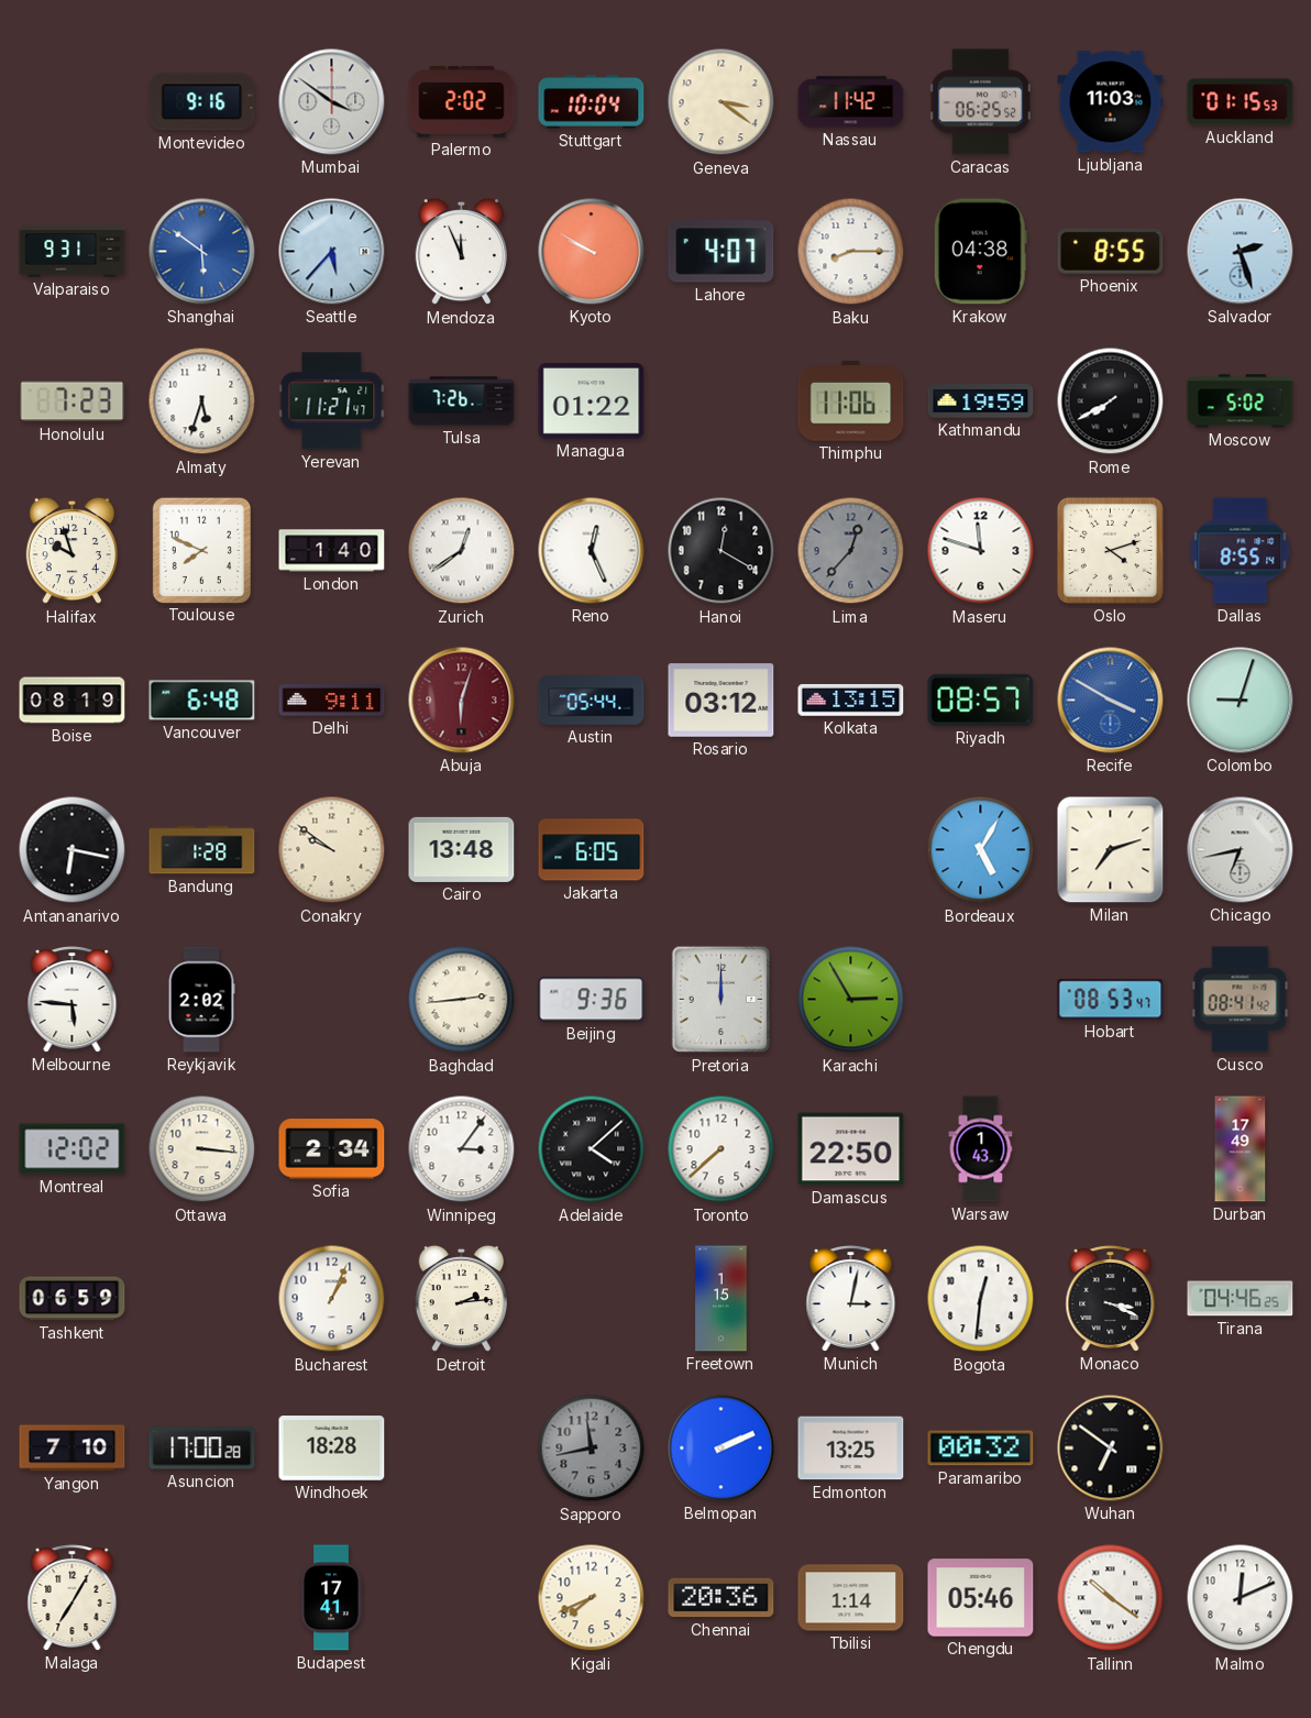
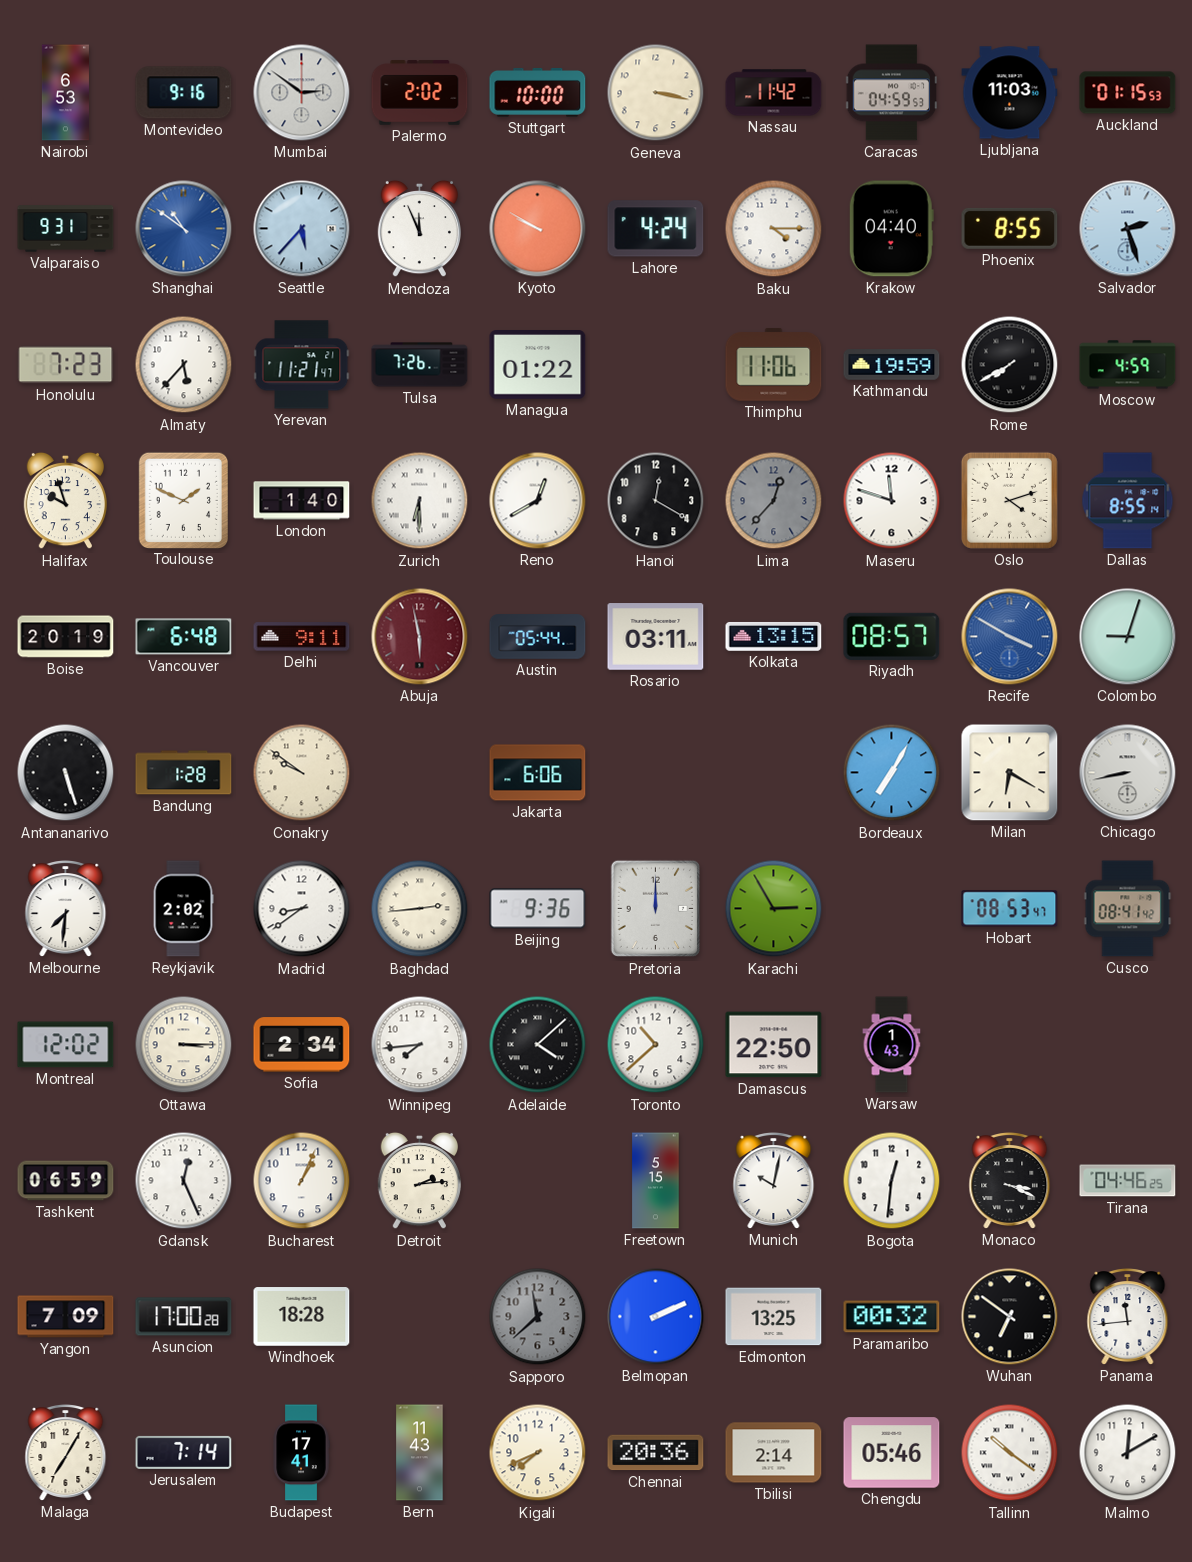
Nairobi: none -> 6:53 (65, 93)
Mumbai: 3:51 -> 2:51 (302, 93)
Stuttgart: 10:04 -> 10:00 (538, 93)
Geneva: 3:21 -> 3:17 (656, 93)
Caracas: 06:25 -> 04:59 (891, 93)
Shanghai: 5:51 -> 10:51 (184, 229)
Lahore: 4:07 -> 4:24 (656, 229)
Baku: 8:15 -> 4:15 (774, 229)
Krakow: 04:38 -> 04:40 (891, 229)
Almaty: 5:33 -> 5:37 (184, 365)
Moscow: 5:02 -> 4:59 (1128, 365)
Toulouse: 7:49 -> 1:49 (183, 500)
Zurich: 12:39 -> 6:30 (420, 501)
Reno: 12:26 -> 12:40 (538, 501)
Boise: 08:19 -> 20:19 (66, 637)
Abuja: 6:03 -> 5:58 (420, 637)
Rosario: 03:12 -> 03:11 (656, 637)
Antananarivo: 6:17 -> 5:27 (66, 773)
Cairo: 13:48 -> none (462, 849)
Jakarta: 6:05 -> 6:06 (538, 773)
Bordeaux: 5:05 -> 7:05 (892, 773)
Milan: 7:12 -> 6:20 (1010, 773)
Chicago: 6:43 -> 8:43 (1128, 773)
Melbourne: 5:46 -> 7:31 (66, 909)
Madrid: none -> 8:39 (302, 909)
Ottawa: 3:16 -> 3:15 (184, 1045)
Winnipeg: 3:06 -> 7:44 (420, 1045)
Toronto: 7:38 -> 10:38 (656, 1045)
Durban: 17:49 -> none (1241, 1149)
Gdansk: none -> 12:26 (184, 1181)
Freetown: 1:15 -> 5:15 (656, 1181)
Munich: 3:02 -> 10:02 (774, 1181)
Yangon: 7:10 -> 7:09 (66, 1317)
Sapporo: 11:43 -> 11:38 (538, 1317)
Panama: none -> 11:44 (1128, 1317)
Jerusalem: none -> 7:14 (184, 1452)
Bern: none -> 11:43 (420, 1453)
Tbilisi: 1:14 -> 2:14 (774, 1453)
Malmo: 12:11 -> 12:10 (1128, 1453)
